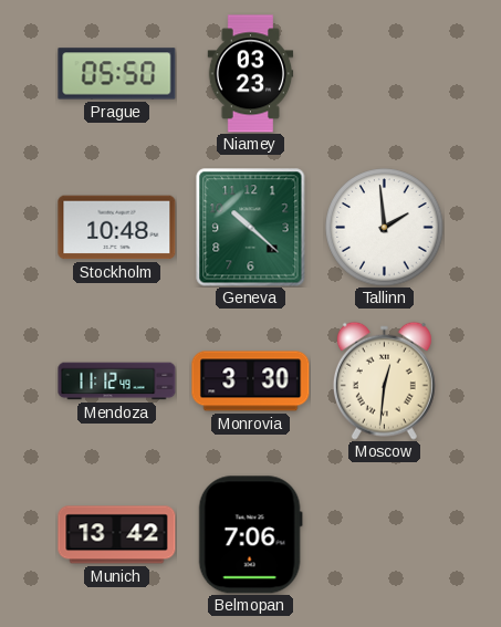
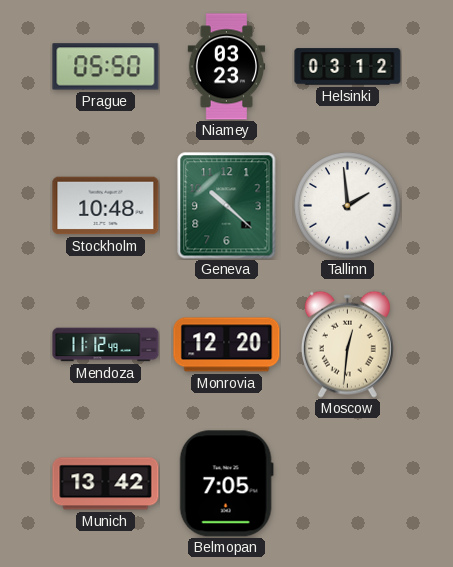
Helsinki: none -> 03:12 (348, 67)
Monrovia: 3:30 -> 12:20 (227, 345)
Belmopan: 7:06 -> 7:05 (226, 484)
